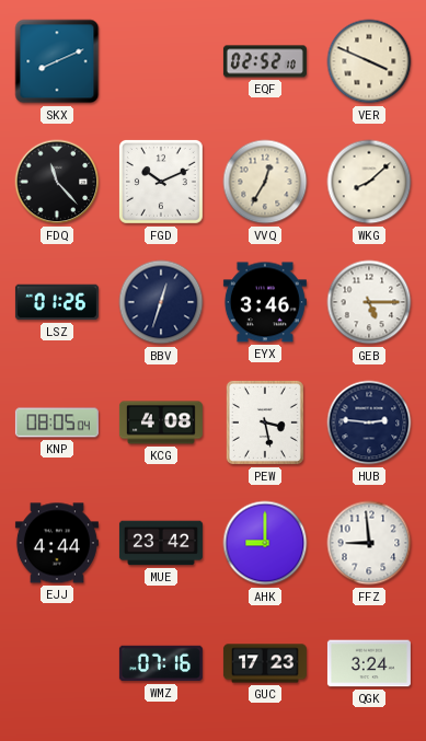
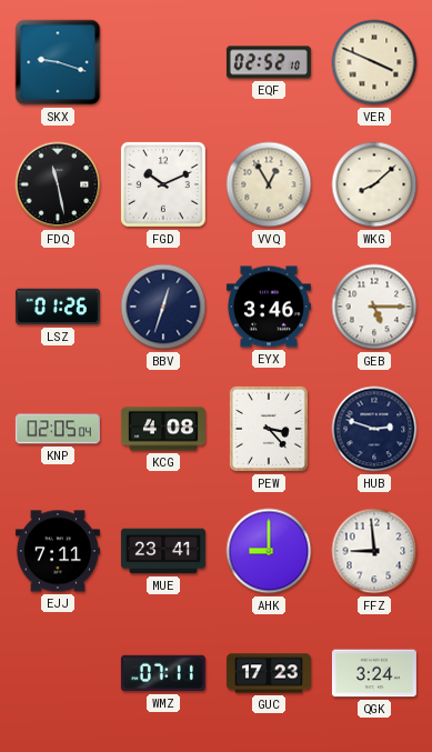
SKX: 8:11 -> 9:18 (58, 62)
FDQ: 11:23 -> 11:28 (58, 184)
VVQ: 12:35 -> 12:55 (269, 184)
KNP: 08:05 -> 02:05 (58, 429)
PEW: 3:28 -> 3:23 (269, 429)
HUB: 2:46 -> 2:48 (374, 429)
EJJ: 4:44 -> 7:11 (58, 551)
MUE: 23:42 -> 23:41 (163, 551)
WMZ: 07:16 -> 07:11 (163, 673)
